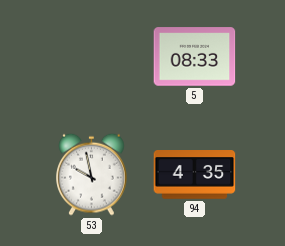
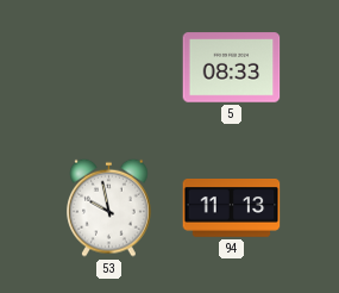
94: 4:35 -> 11:13 (232, 208)
